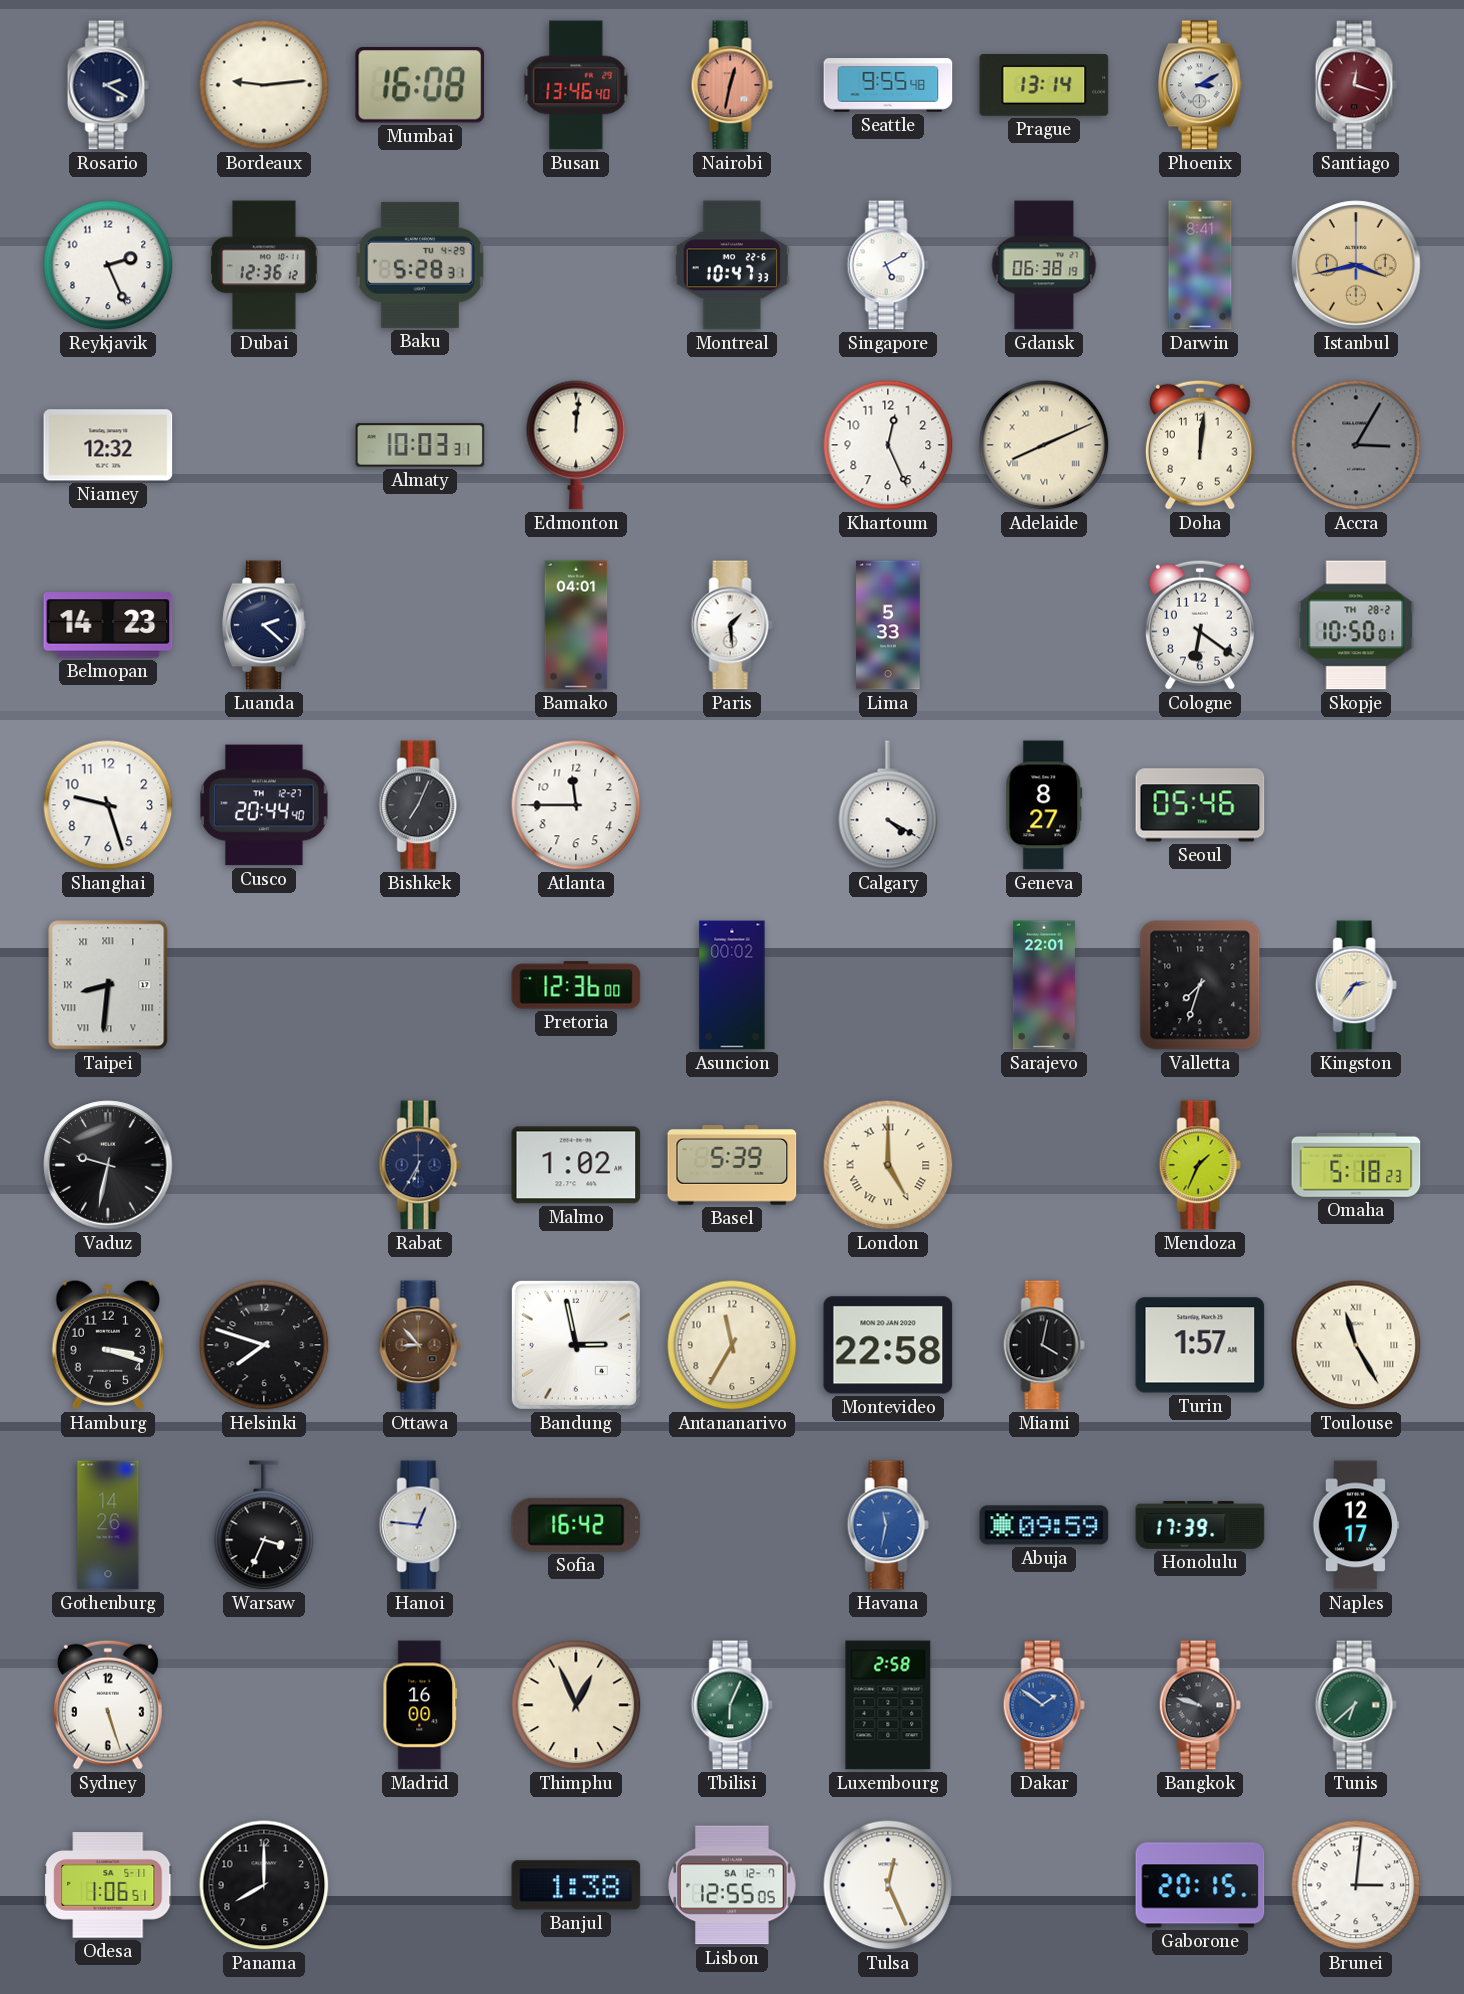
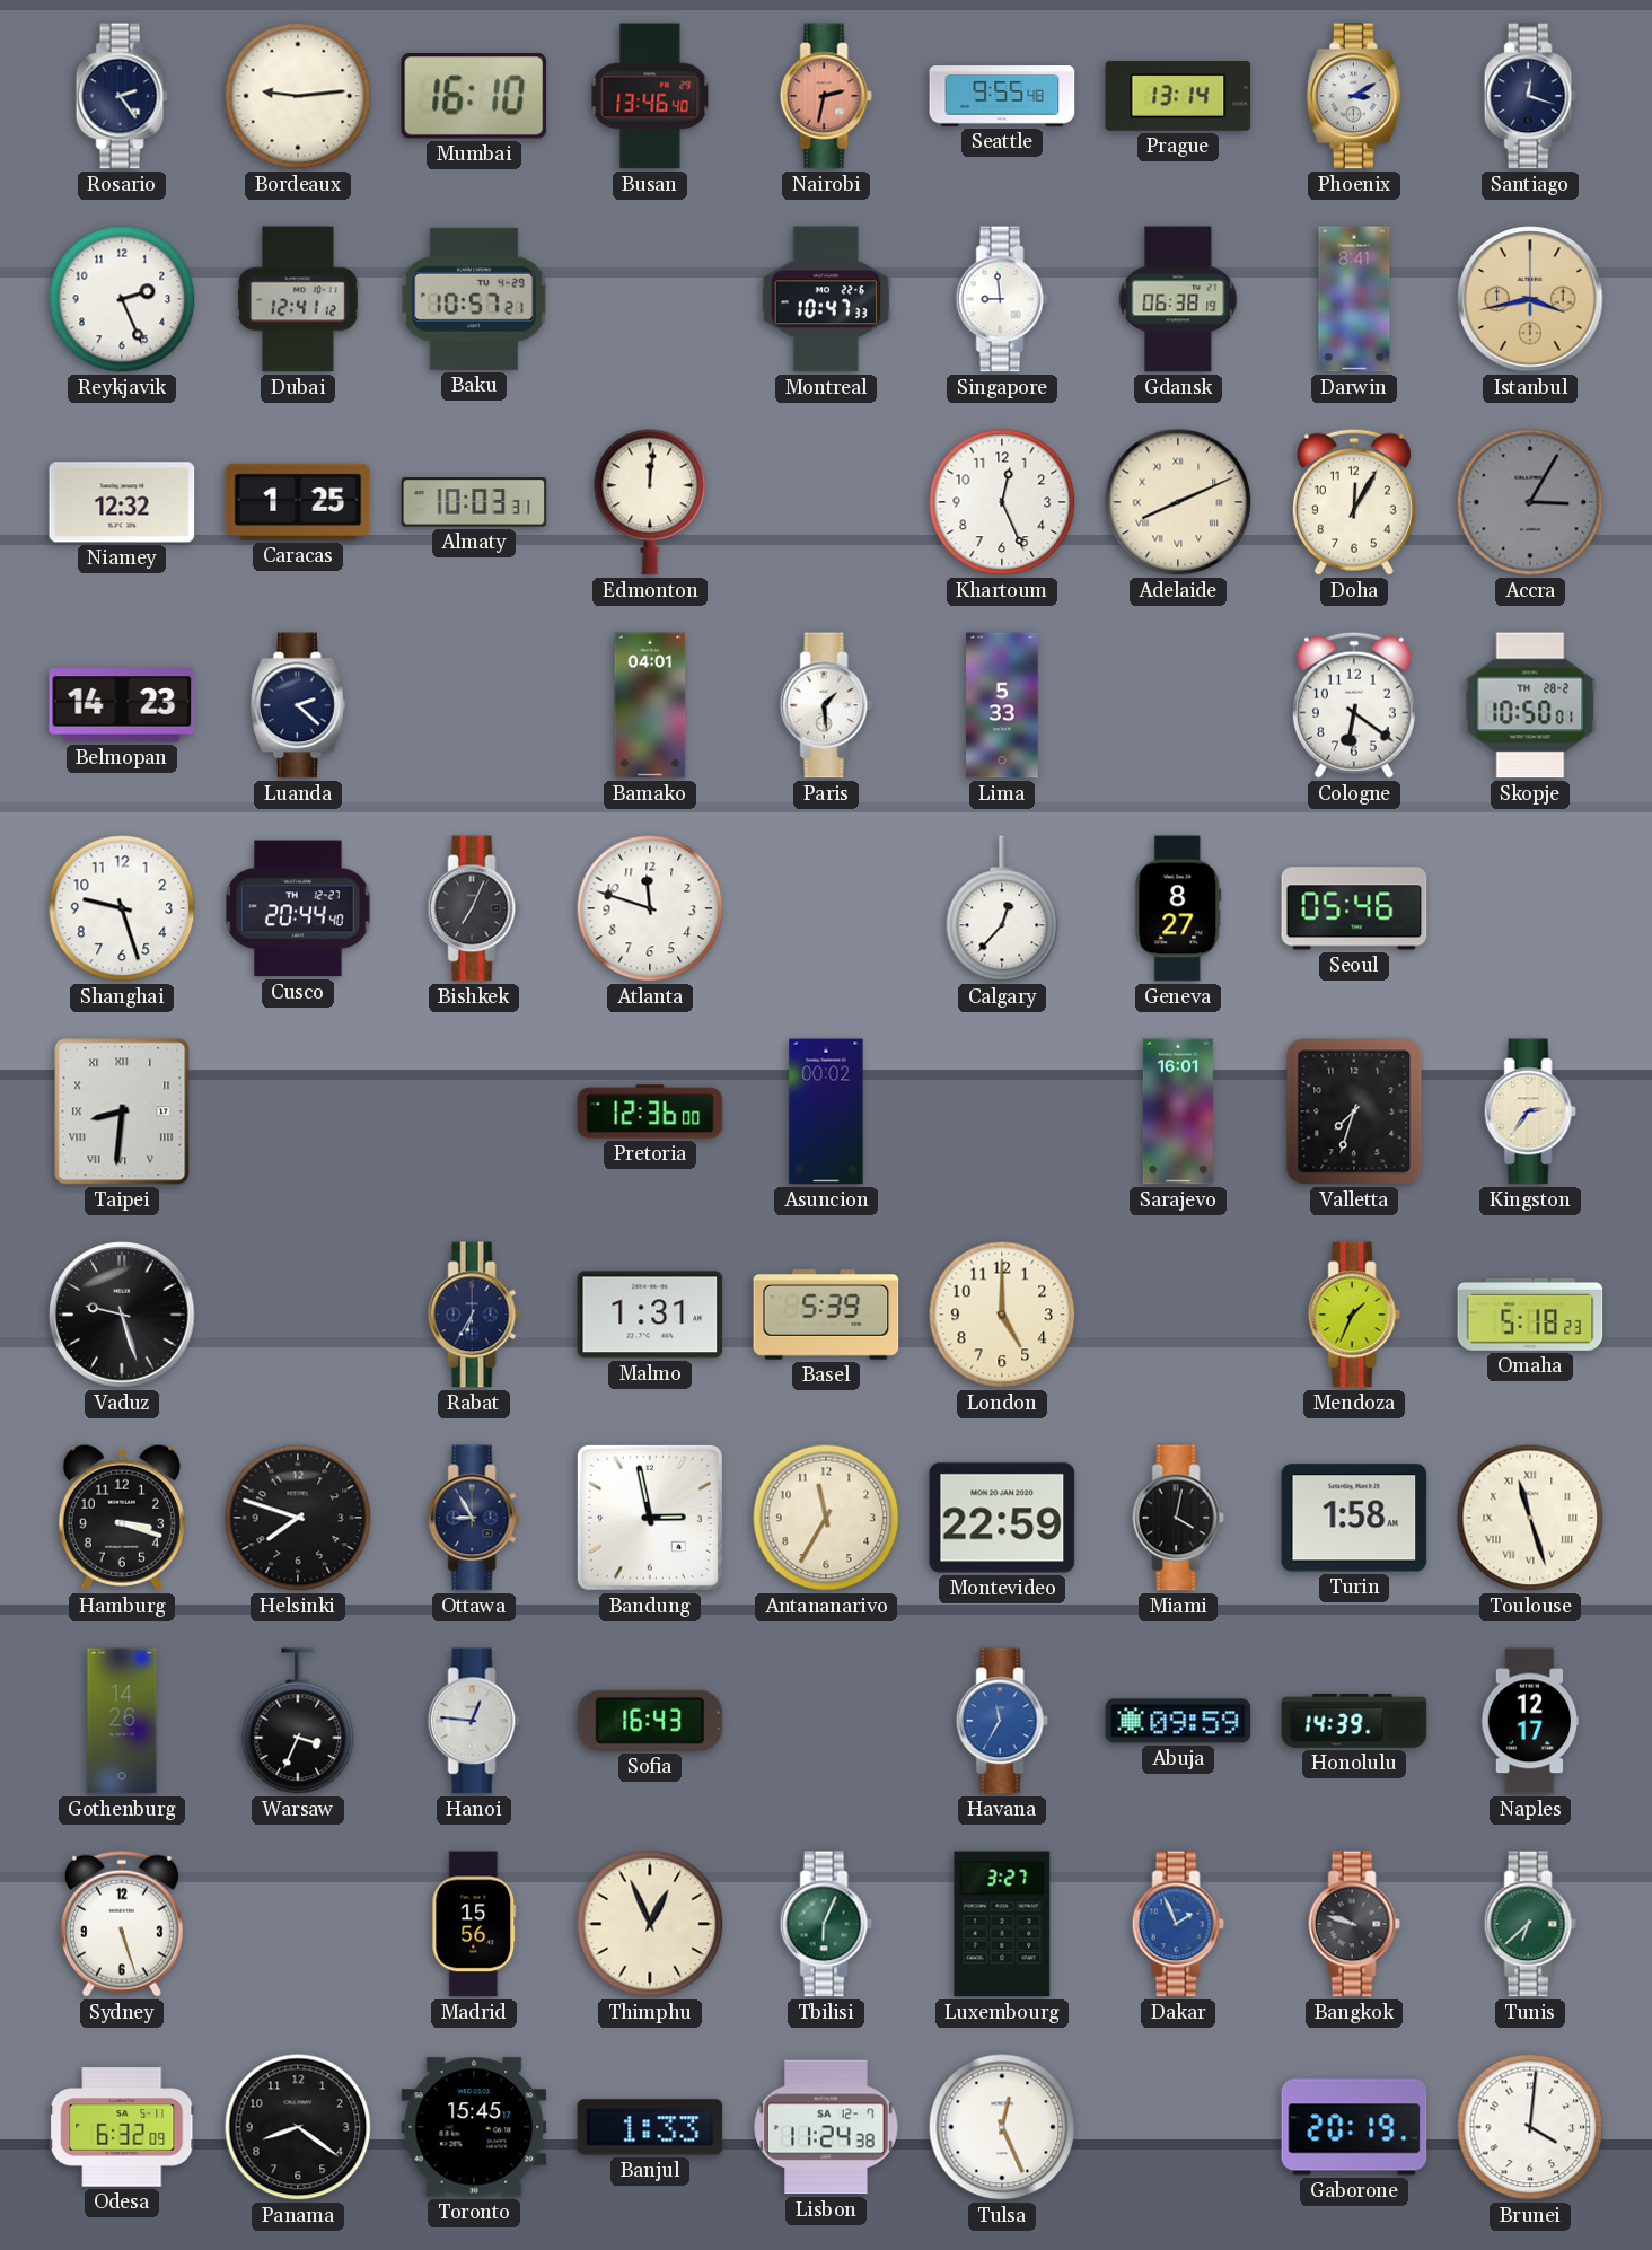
Rosario: 2:20 -> 2:24 (122, 96)
Mumbai: 16:08 -> 16:10 (474, 97)
Nairobi: 12:32 -> 2:32 (826, 96)
Santiago dial: burgundy -> navy (1530, 96)
Dubai: 12:36 -> 12:41 (298, 299)
Baku: 5:28 -> 10:57 (474, 299)
Singapore: 5:10 -> 8:59 (1002, 299)
Caracas: none -> 1:25 (298, 502)
Doha: 12:01 -> 12:05 (1354, 502)
Atlanta: 11:45 -> 11:48 (650, 908)
Calgary: 4:20 -> 12:37 (1002, 908)
Sarajevo: 22:01 -> 16:01 (1178, 1111)
Vaduz: 9:32 -> 9:27 (122, 1315)
Malmo: 1:02 -> 1:31 (650, 1315)
London numerals: Roman -> Arabic (1002, 1315)
Ottawa: 8:53 -> 8:55 (474, 1518)
Ottawa dial: brown -> navy (474, 1518)
Montevideo: 22:58 -> 22:59 (1002, 1518)
Turin: 1:57 -> 1:58 (1354, 1518)
Toulouse: 11:25 -> 11:27 (1530, 1518)
Sofia: 16:42 -> 16:43 (650, 1721)
Havana: 11:32 -> 11:35 (1002, 1721)
Honolulu: 17:39 -> 14:39 (1354, 1722)
Madrid: 16:00 -> 15:56 (474, 1924)
Luxembourg: 2:58 -> 3:27 (1002, 1924)
Dakar: 1:51 -> 1:56 (1178, 1924)
Odesa: 1:06 -> 6:32 (122, 2127)
Panama: 8:00 -> 8:21 (298, 2127)
Toronto: none -> 15:45 (474, 2127)
Banjul: 1:38 -> 1:33 (650, 2127)
Lisbon: 12:55 -> 11:24 (826, 2127)
Gaborone: 20:15 -> 20:19 (1354, 2127)
Brunei: 3:01 -> 4:01 (1530, 2127)
